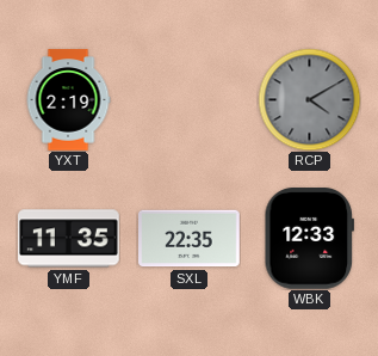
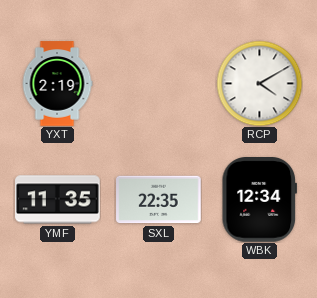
RCP dial: grey -> white (259, 83)
WBK: 12:33 -> 12:34 (259, 200)
